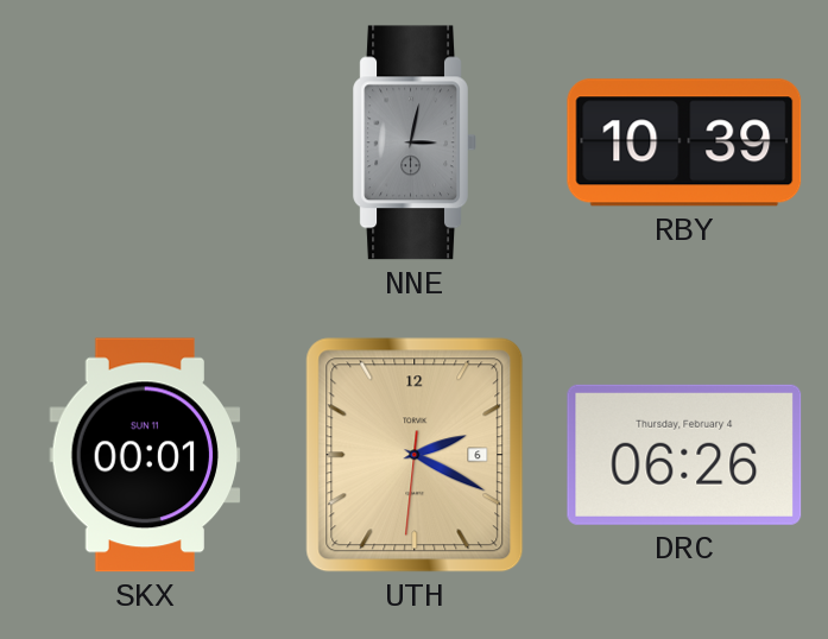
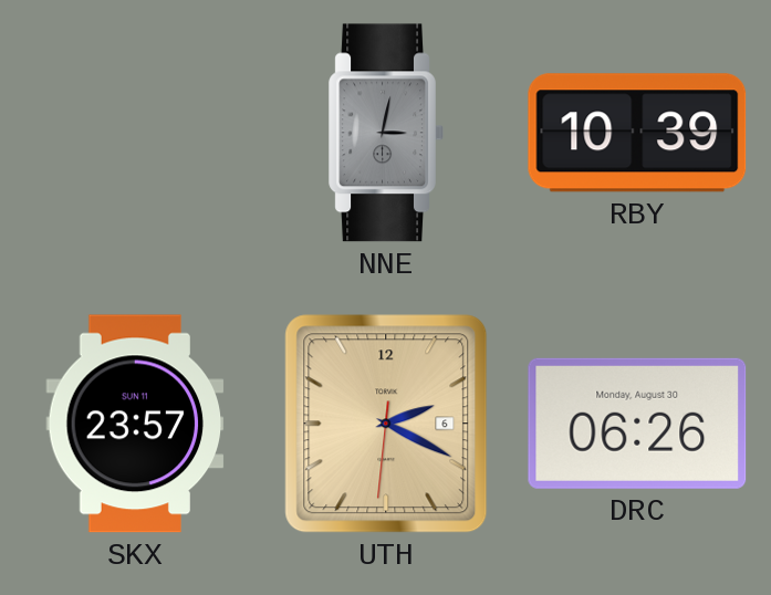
SKX: 00:01 -> 23:57 (135, 424)
DRC date: Thursday, February 4 -> Monday, August 30 (637, 424)
